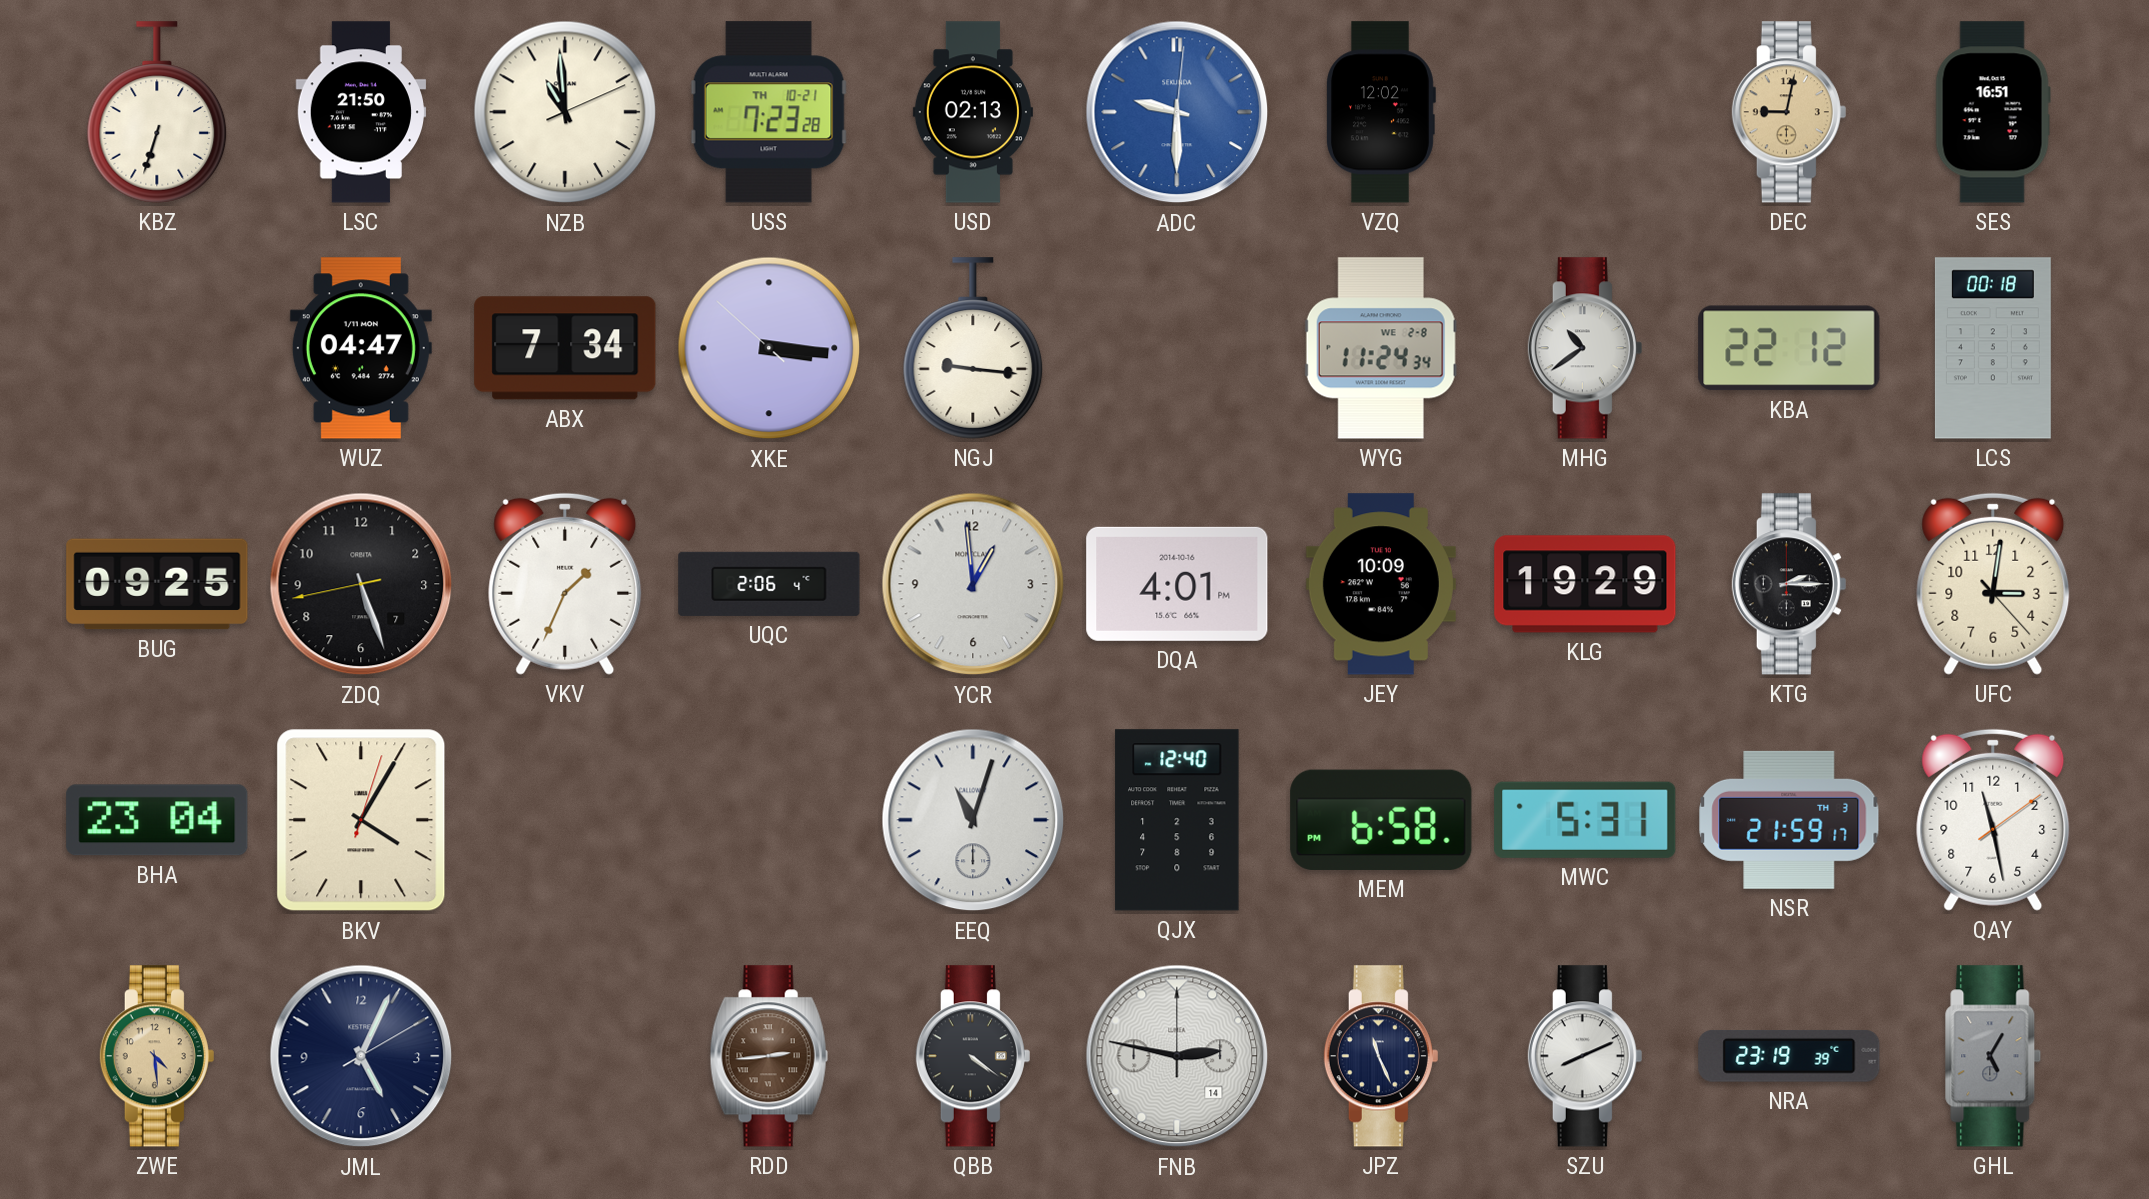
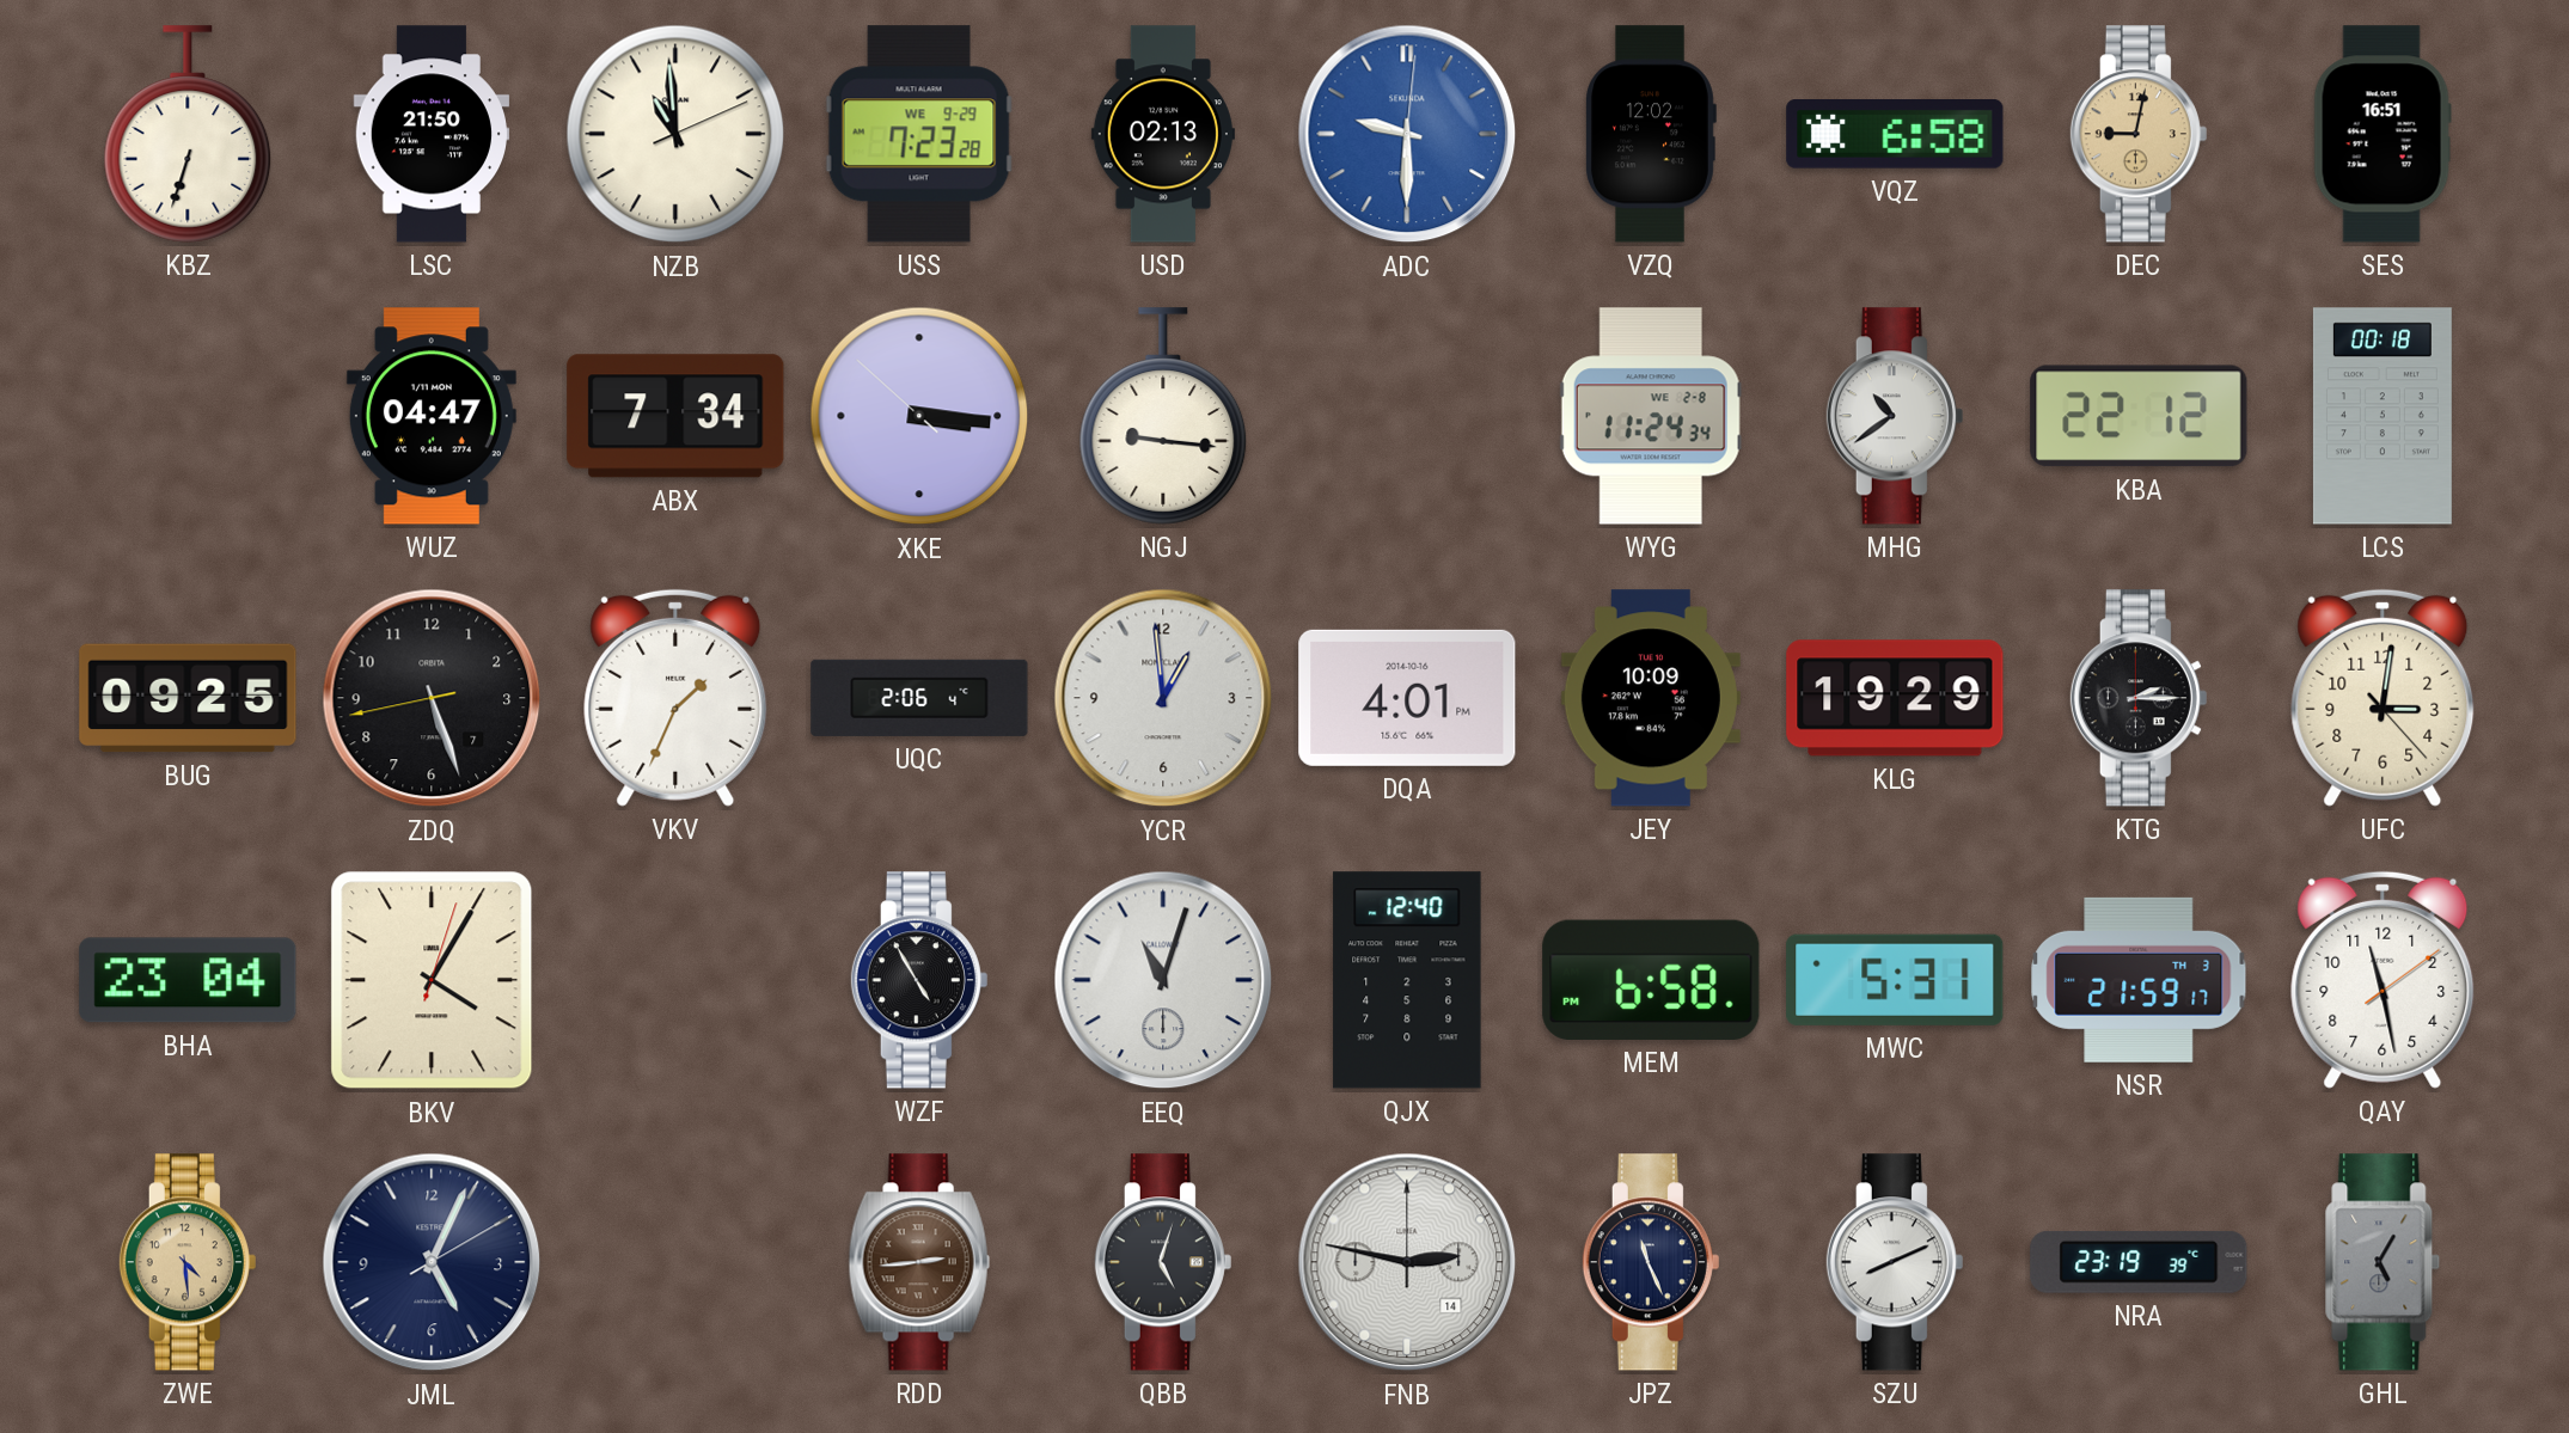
USS date: TH 10-21 -> WE 9-29 (919, 134)
VQZ: none -> 6:58 (1895, 135)
WZF: none -> 4:55 (919, 980)
QBB: 4:21 -> 5:03 (1163, 1262)
